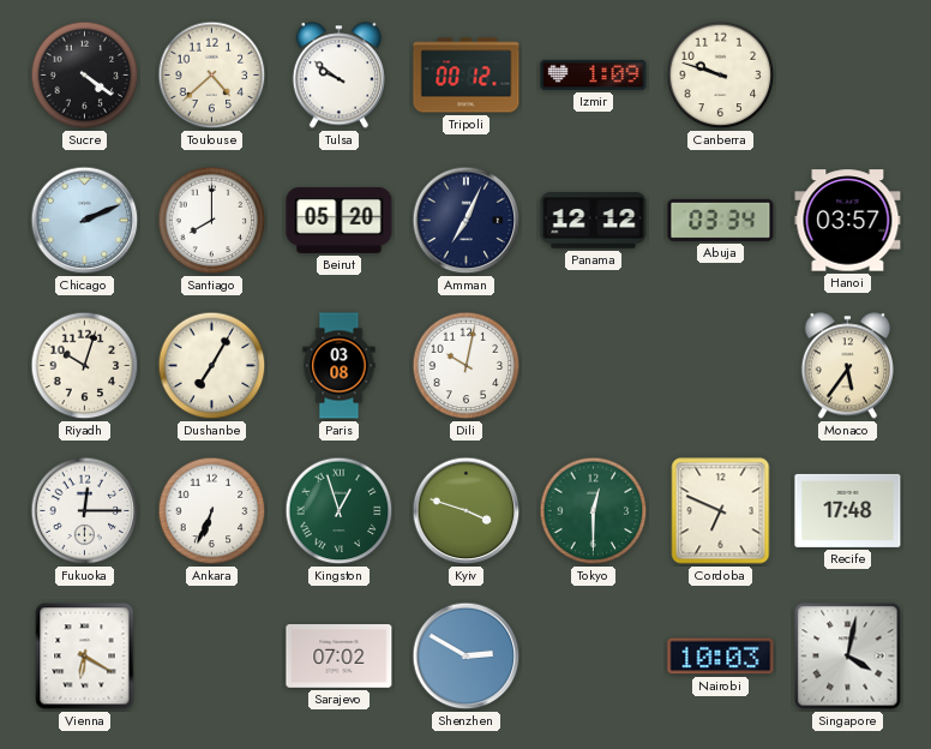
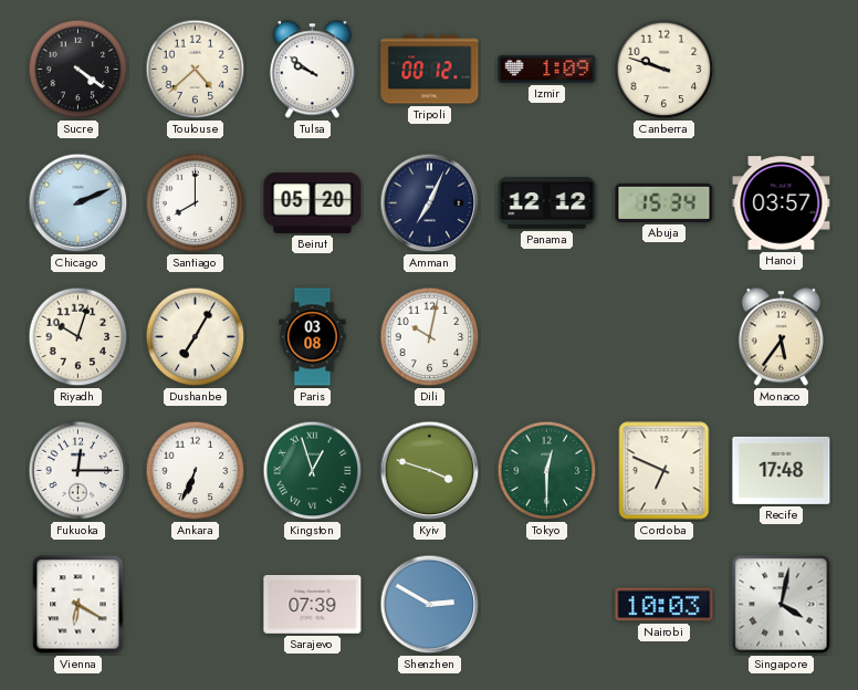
Abuja: 03:34 -> 15:34 (665, 202)
Sarajevo: 07:02 -> 07:39 (313, 605)
